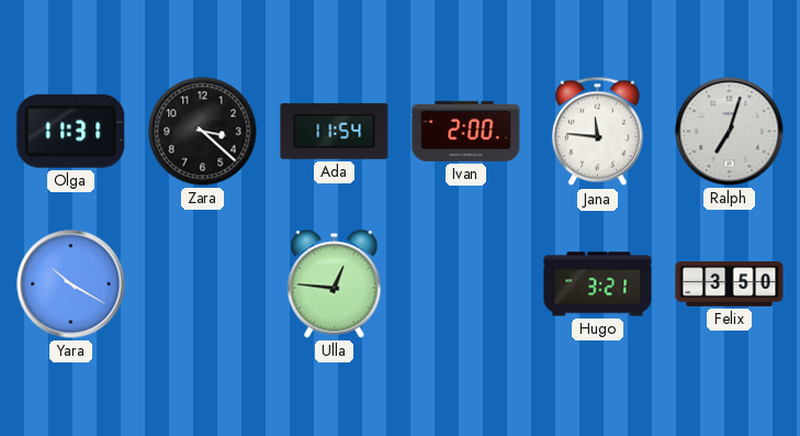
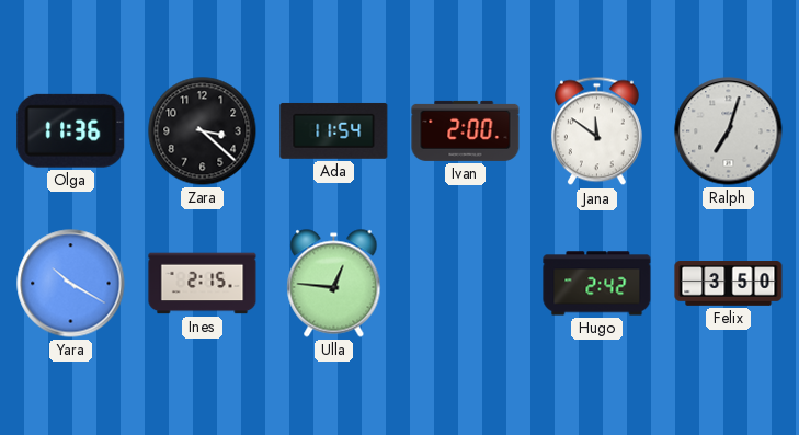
Olga: 11:31 -> 11:36 (71, 130)
Jana: 11:46 -> 11:51 (596, 131)
Ines: none -> 2:15 (203, 284)
Hugo: 3:21 -> 2:42 (597, 284)
